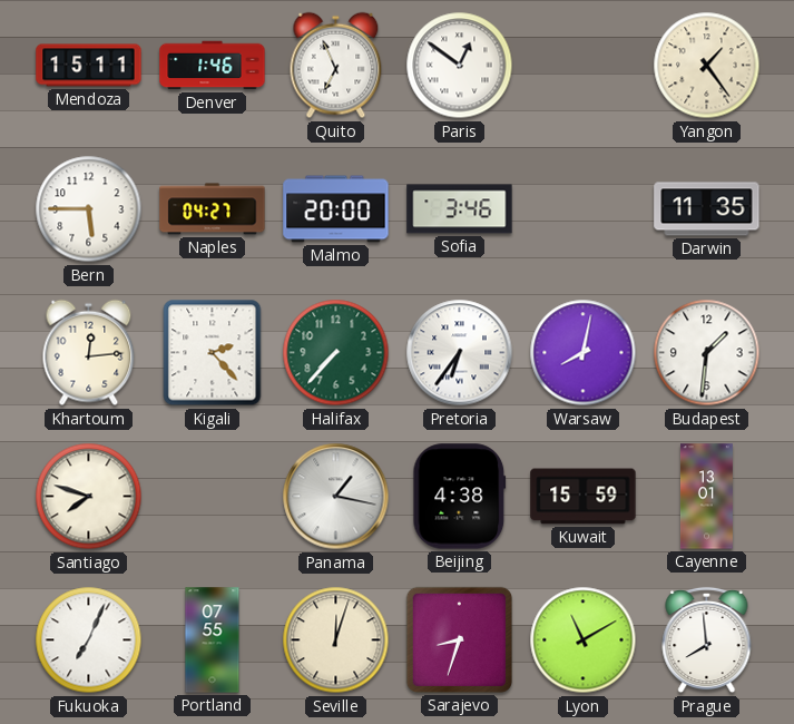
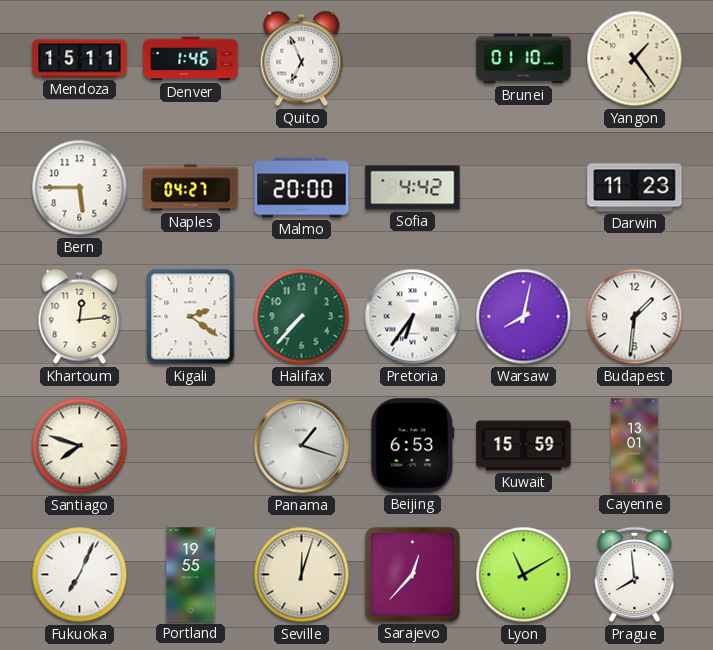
Paris: 12:51 -> none (460, 66)
Brunei: none -> 01:10 (524, 59)
Sofia: 3:46 -> 4:42 (413, 188)
Darwin: 11:35 -> 11:23 (635, 188)
Kigali: 2:23 -> 2:21 (191, 317)
Panama: 1:17 -> 1:18 (302, 446)
Beijing: 4:38 -> 6:53 (413, 446)
Portland: 07:55 -> 19:55 (191, 575)
Sarajevo: 8:33 -> 12:37 (412, 574)
